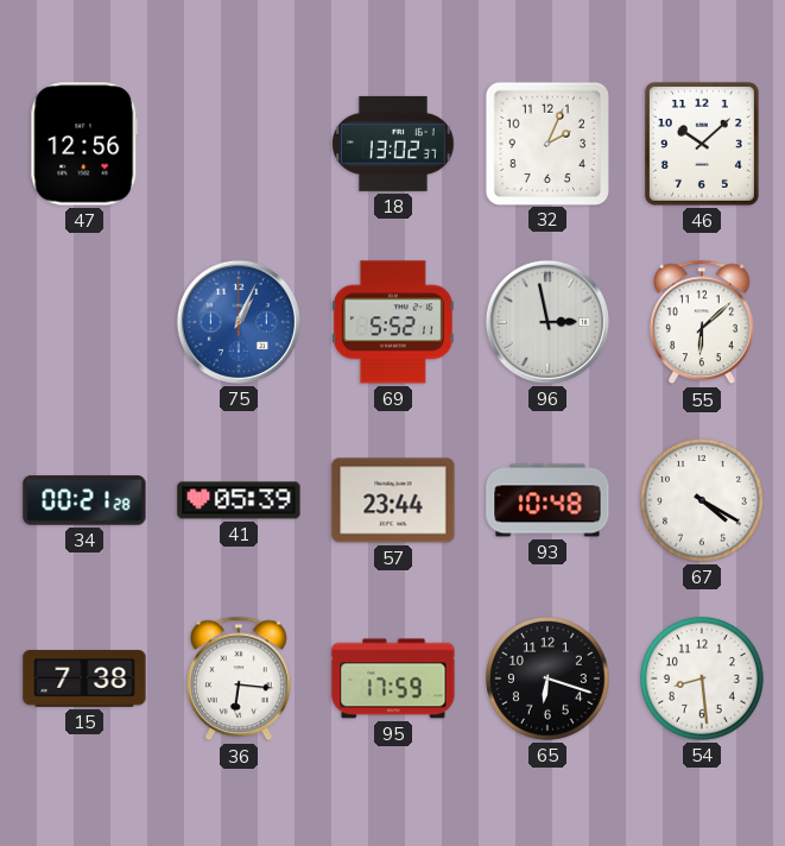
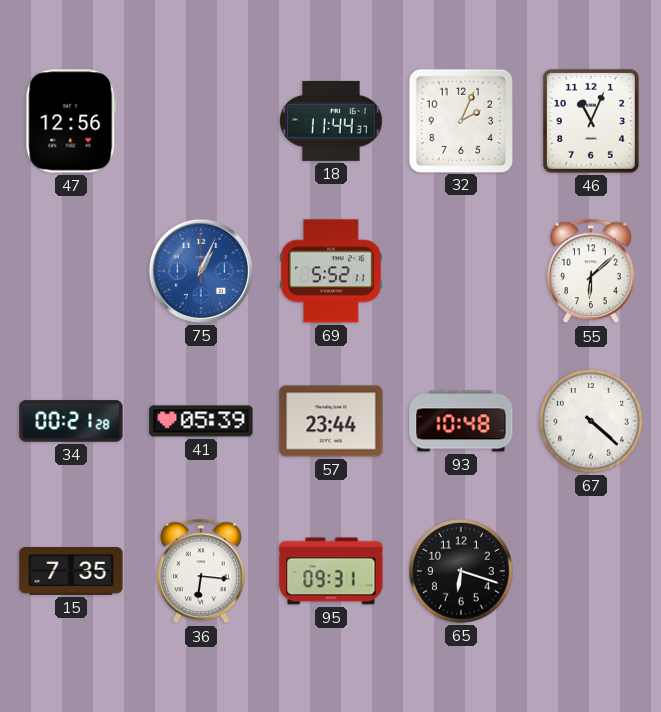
18: 13:02 -> 11:44 (331, 121)
46: 10:08 -> 11:04 (591, 121)
96: 2:58 -> none (547, 322)
67: 4:20 -> 4:22 (592, 422)
15: 7:38 -> 7:35 (71, 571)
95: 17:59 -> 09:31 (331, 571)
54: 8:29 -> none (703, 680)
